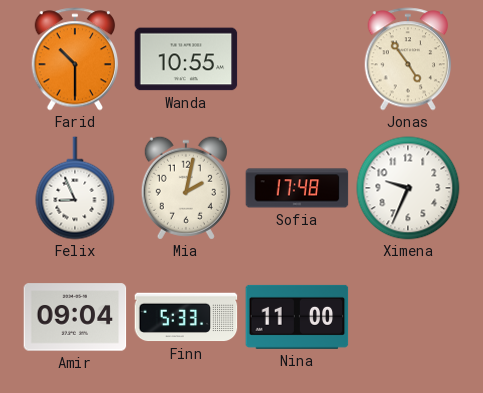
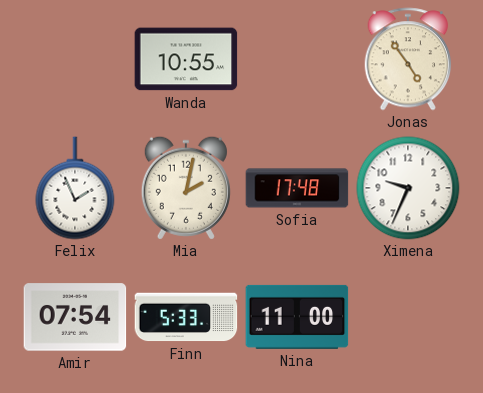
Farid: 10:30 -> none (75, 59)
Felix: 8:56 -> 1:56 (75, 188)
Amir: 09:04 -> 07:54 (75, 317)
